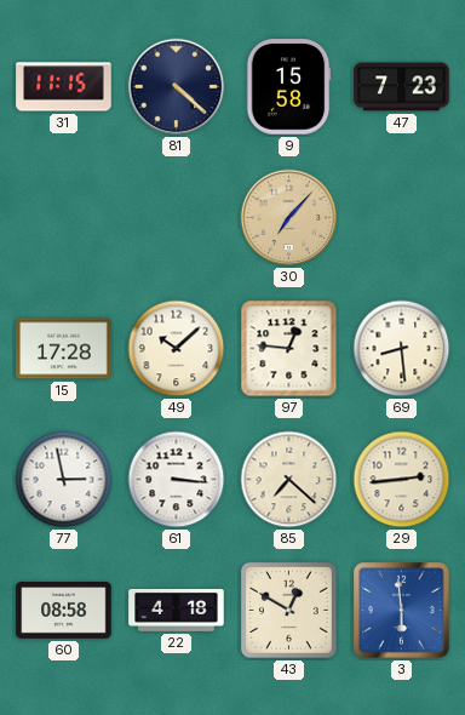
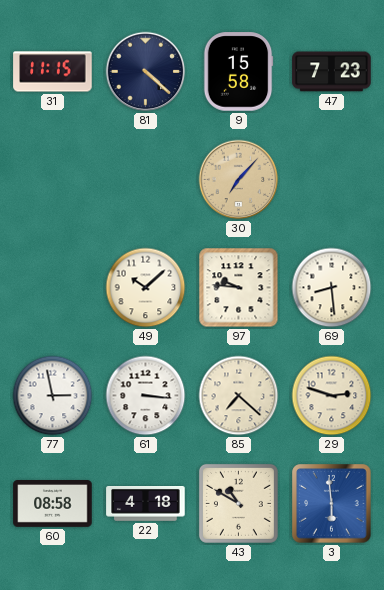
15: 17:28 -> none (64, 349)
97: 12:46 -> 9:46 (239, 288)
29: 2:44 -> 2:48 (332, 396)
43: 12:50 -> 10:50 (238, 503)
